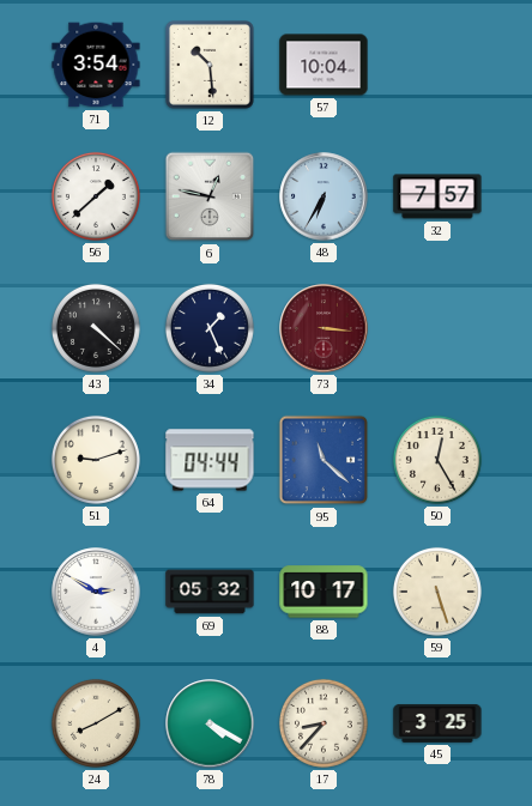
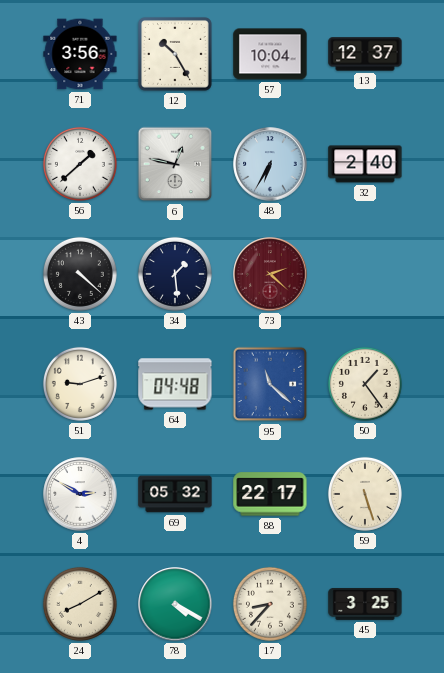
71: 3:54 -> 3:56 (80, 54)
12: 10:29 -> 10:25 (175, 54)
13: none -> 12:37 (365, 54)
32: 7:57 -> 2:40 (365, 164)
34: 1:26 -> 1:29 (175, 274)
73: 3:16 -> 2:22 (270, 274)
64: 04:44 -> 04:48 (175, 384)
50: 12:25 -> 1:24 (365, 384)
88: 10:17 -> 22:17 (270, 494)
